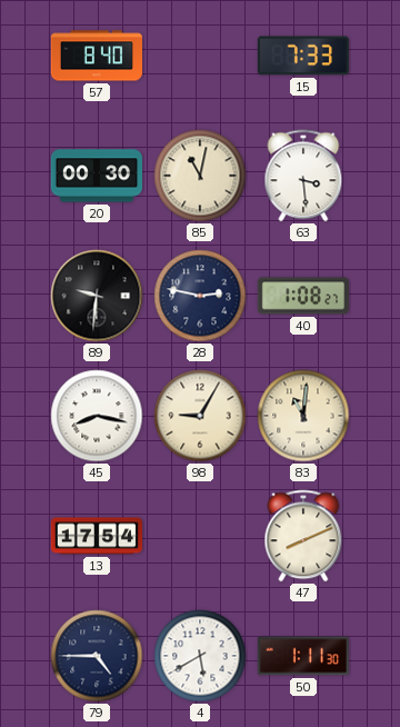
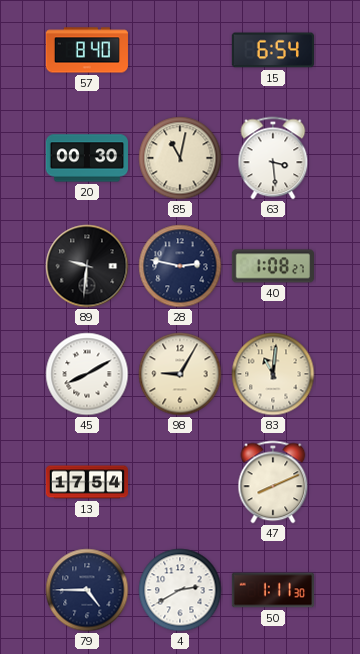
15: 7:33 -> 6:54 (272, 50)
45: 8:17 -> 8:10 (87, 374)
4: 5:40 -> 2:40 (180, 590)
